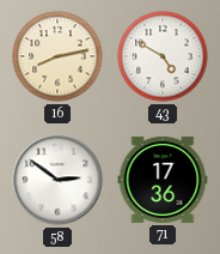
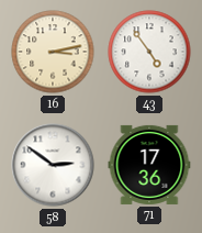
16: 8:13 -> 3:13 (53, 52)
43: 4:50 -> 4:54 (149, 52)
